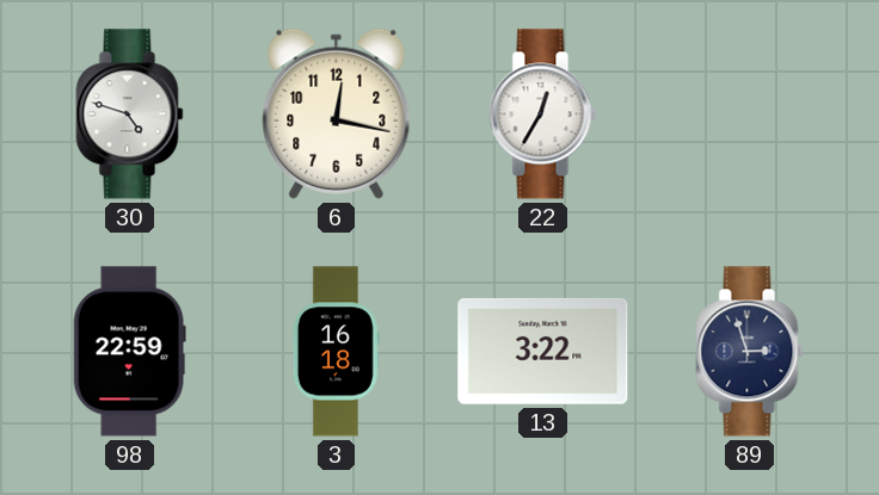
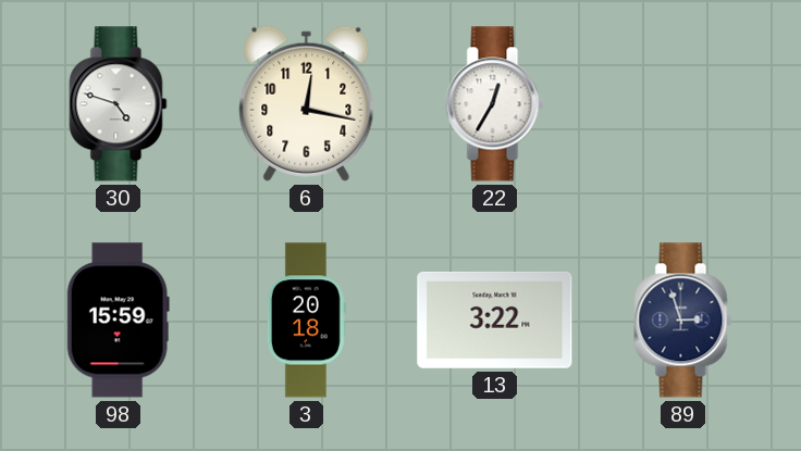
98: 22:59 -> 15:59 (118, 321)
3: 16:18 -> 20:18 (306, 321)
